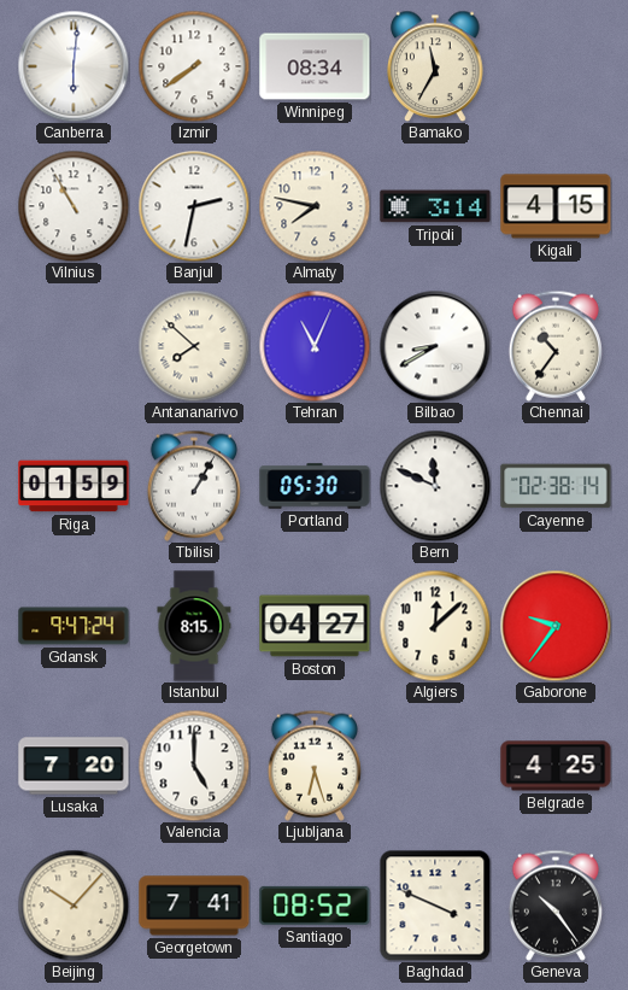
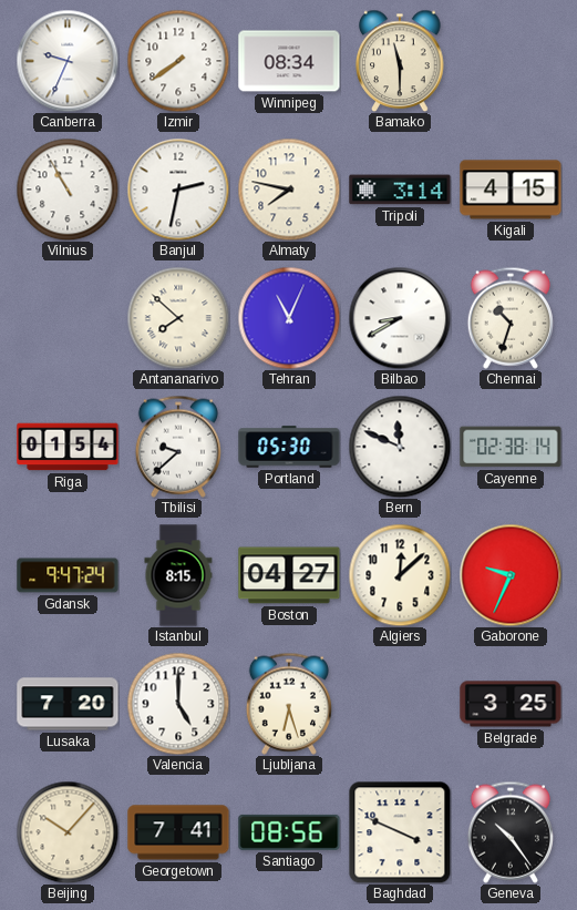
Canberra: 6:01 -> 9:34 (68, 61)
Bamako: 11:35 -> 11:30 (400, 61)
Chennai: 10:36 -> 10:33 (511, 318)
Riga: 01:59 -> 01:54 (68, 447)
Tbilisi: 1:05 -> 9:38 (178, 447)
Gaborone: 9:36 -> 9:34 (511, 575)
Belgrade: 4:25 -> 3:25 (511, 704)
Santiago: 08:52 -> 08:56 (289, 832)
